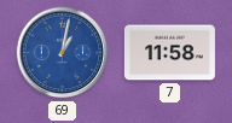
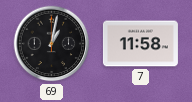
69 dial: blue -> black (52, 44)
